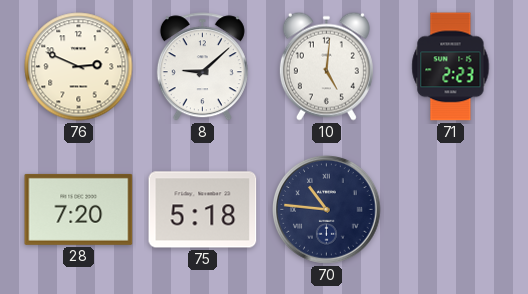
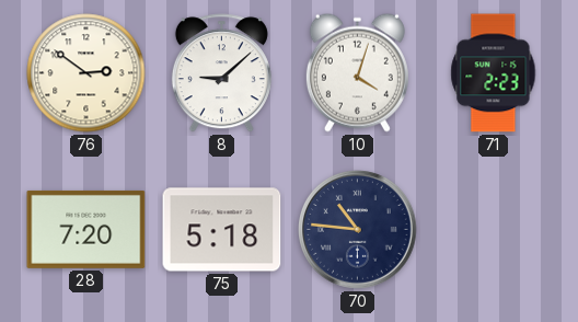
76: 2:49 -> 2:51 (86, 73)
10: 5:01 -> 4:03 (357, 72)
